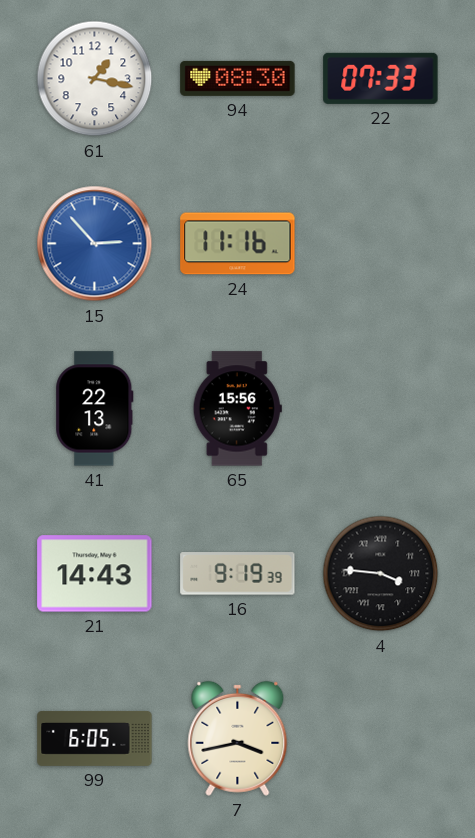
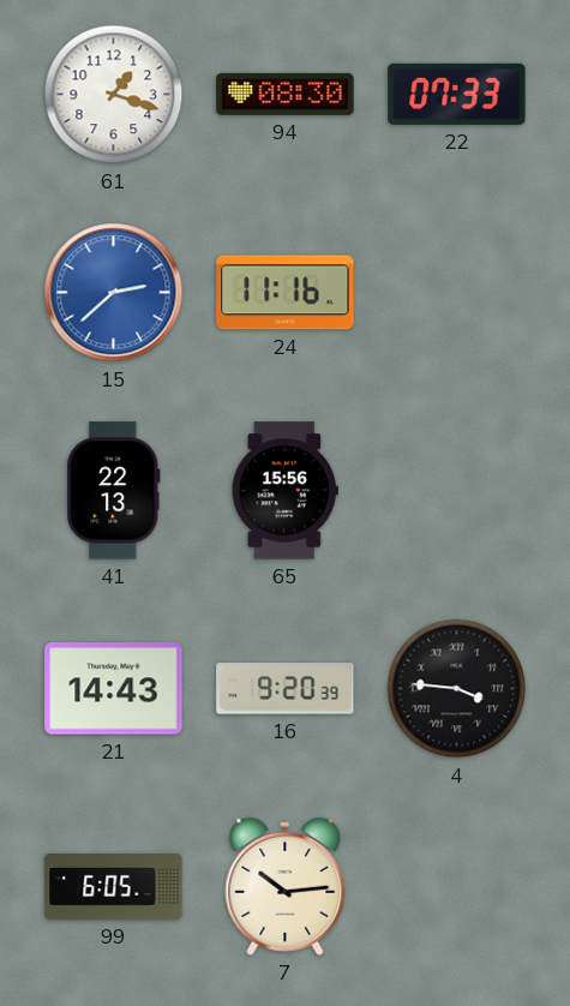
61: 1:17 -> 1:18 (114, 95)
15: 2:53 -> 2:38 (114, 293)
16: 9:19 -> 9:20 (286, 689)
7: 3:43 -> 10:14 (286, 886)
